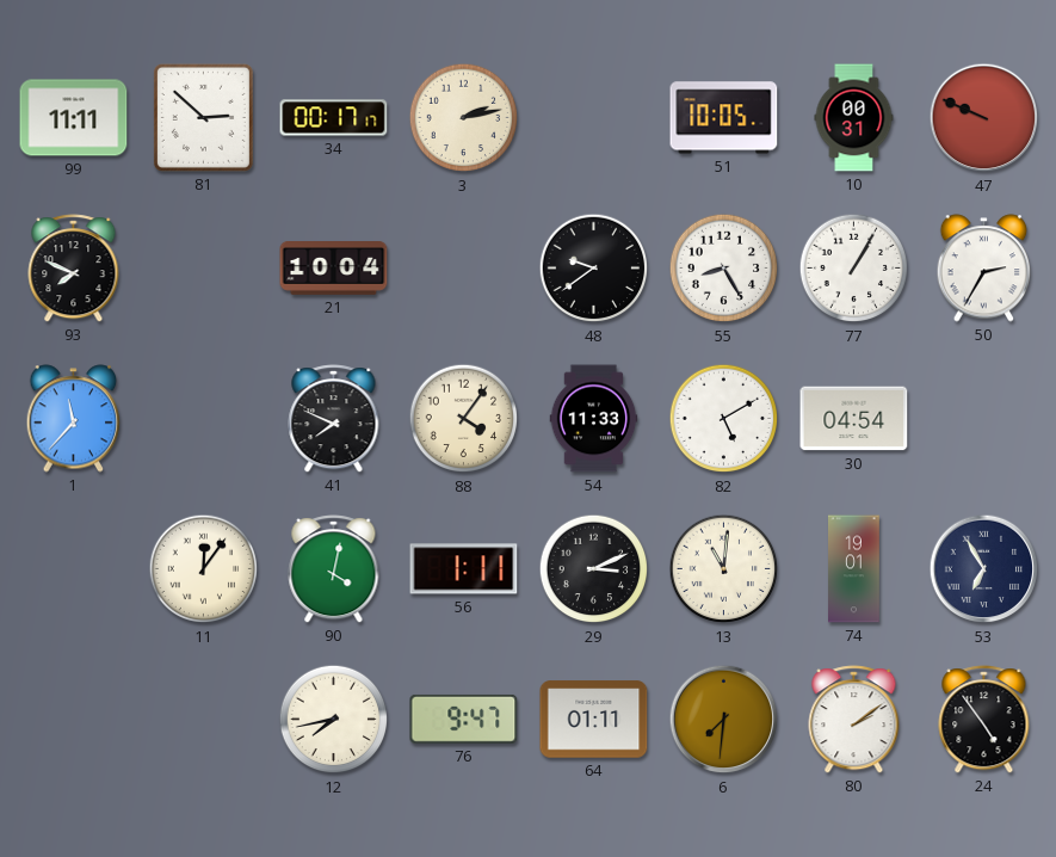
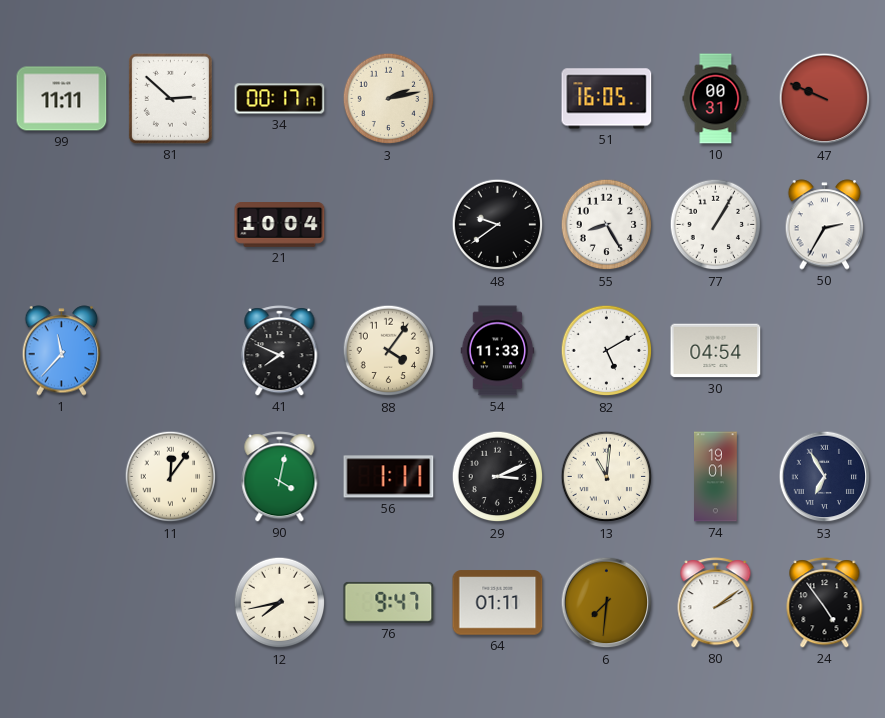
51: 10:05 -> 16:05 (607, 99)
93: 7:49 -> none (74, 269)
